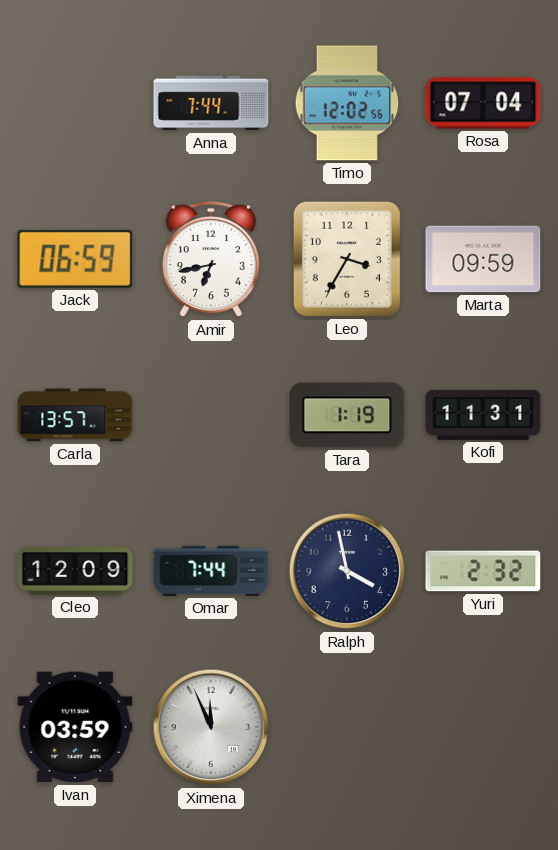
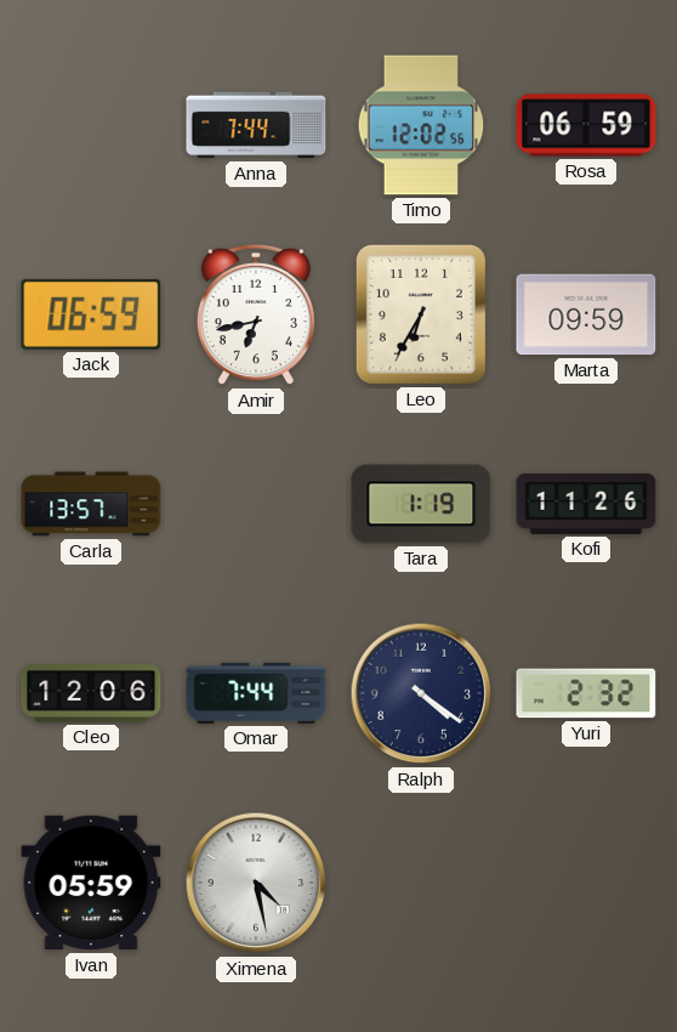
Rosa: 07:04 -> 06:59 (586, 125)
Leo: 3:35 -> 6:35 (421, 314)
Kofi: 11:31 -> 11:26 (586, 504)
Cleo: 12:09 -> 12:06 (91, 694)
Ralph: 3:58 -> 4:21 (421, 693)
Ivan: 03:59 -> 05:59 (91, 883)
Ximena: 11:56 -> 4:28 (256, 883)
